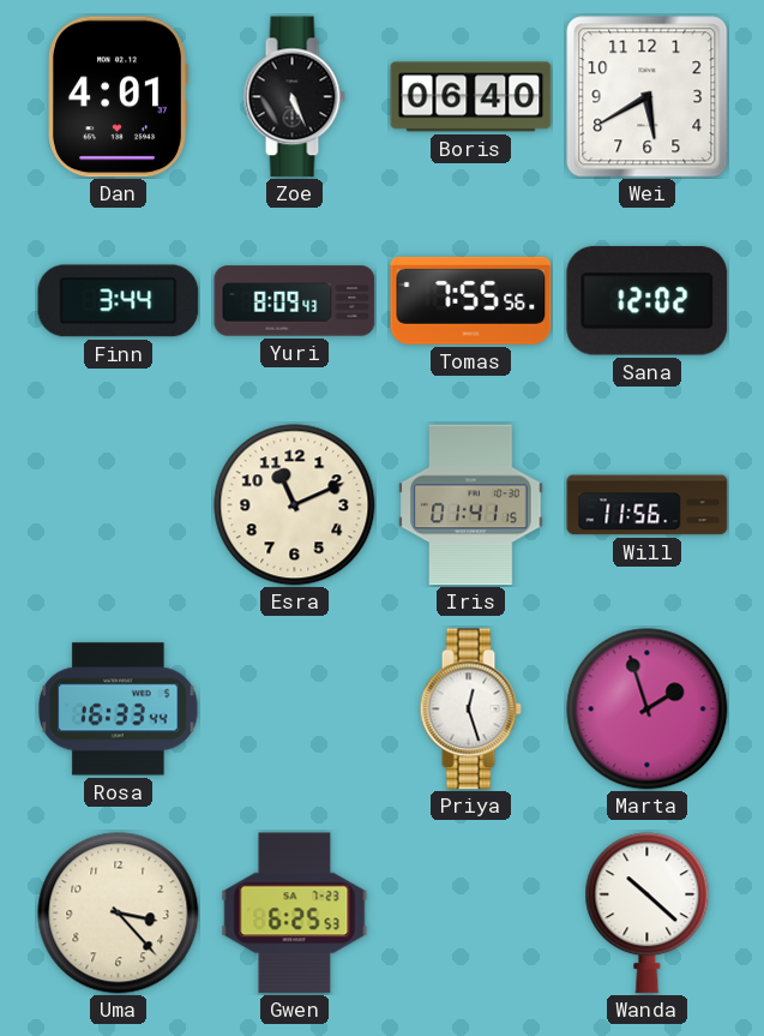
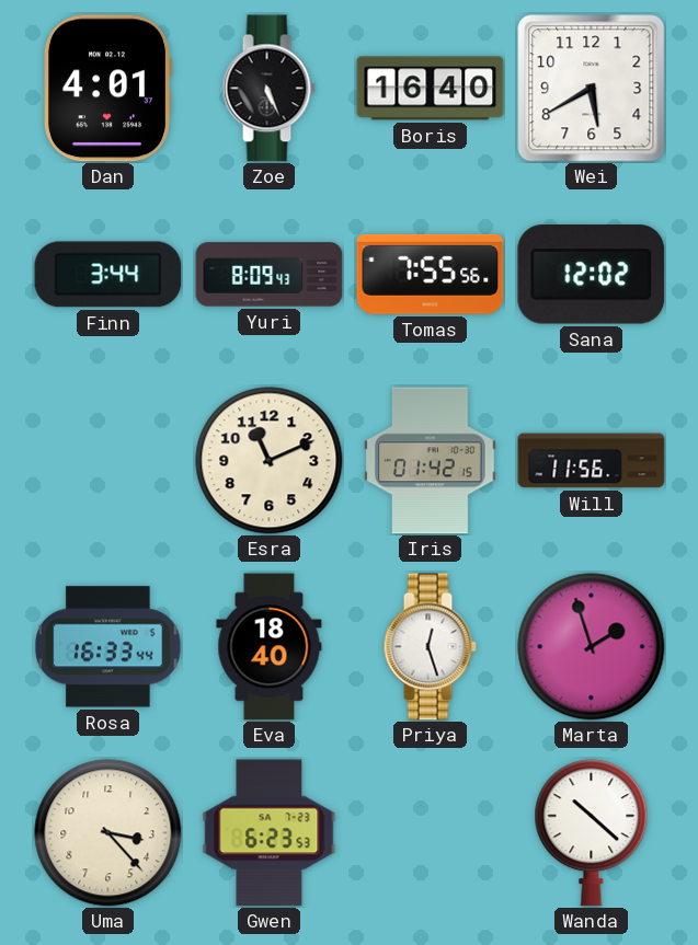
Boris: 06:40 -> 16:40 (431, 89)
Iris: 01:41 -> 01:42 (431, 461)
Eva: none -> 18:40 (270, 647)
Gwen: 6:25 -> 6:23 (270, 833)
